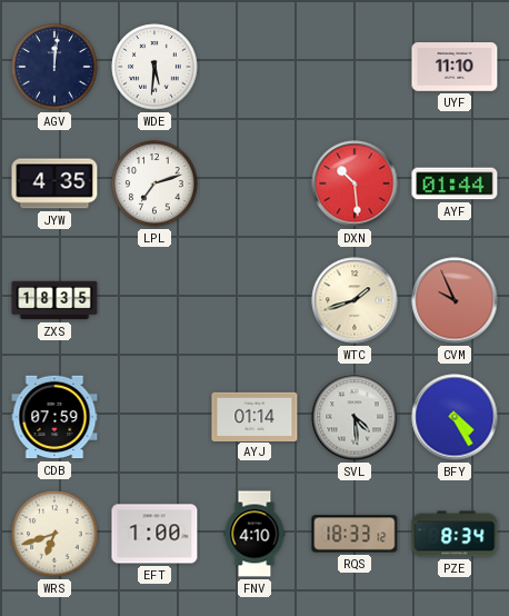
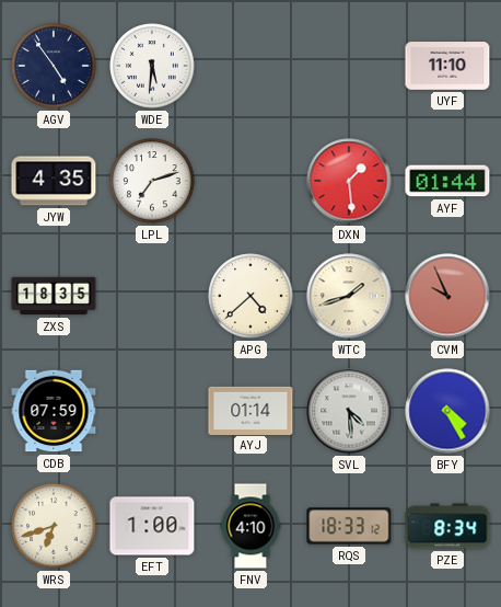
AGV: 12:01 -> 4:54 (54, 66)
DXN: 10:29 -> 1:29 (349, 181)
APG: none -> 4:38 (250, 296)
